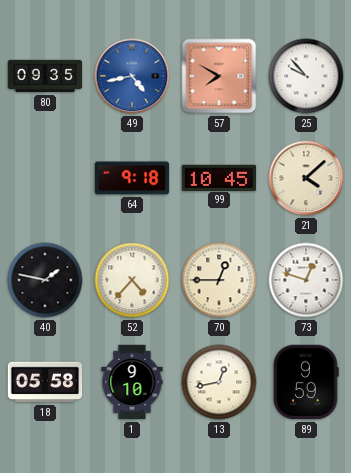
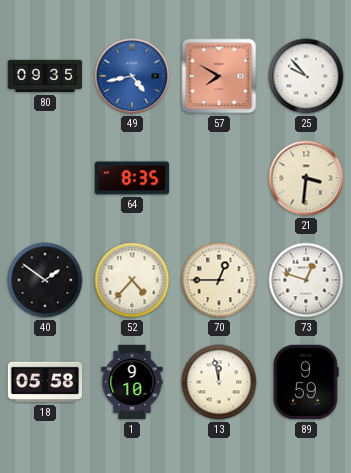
64: 9:18 -> 8:35 (132, 178)
99: 10:45 -> none (219, 177)
21: 4:08 -> 3:31 (306, 178)
40: 1:47 -> 1:51 (45, 280)
13: 12:43 -> 11:58 (219, 382)
